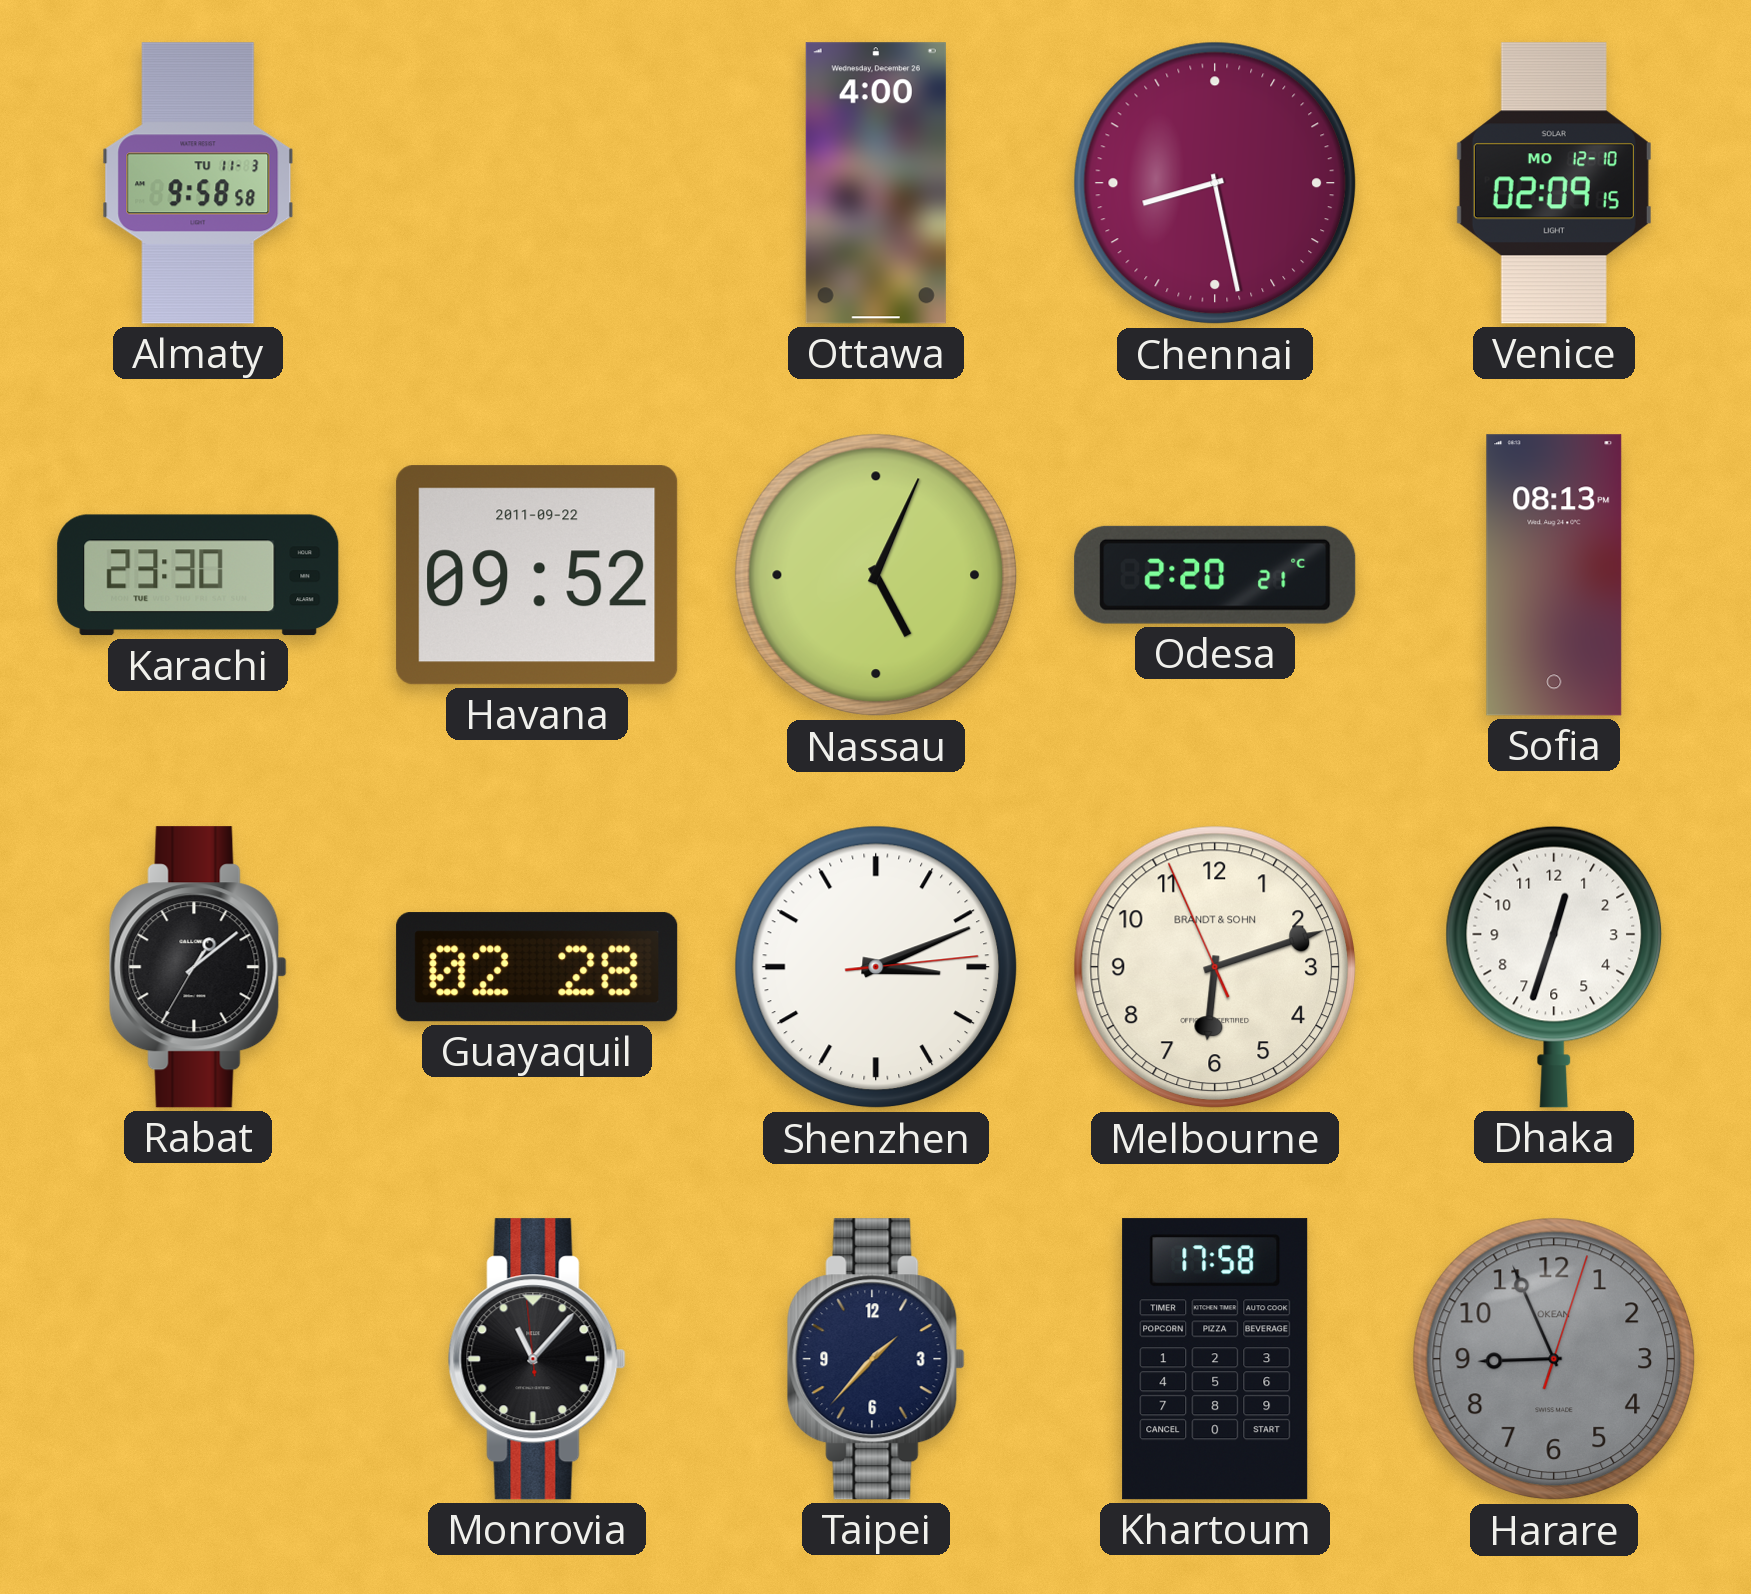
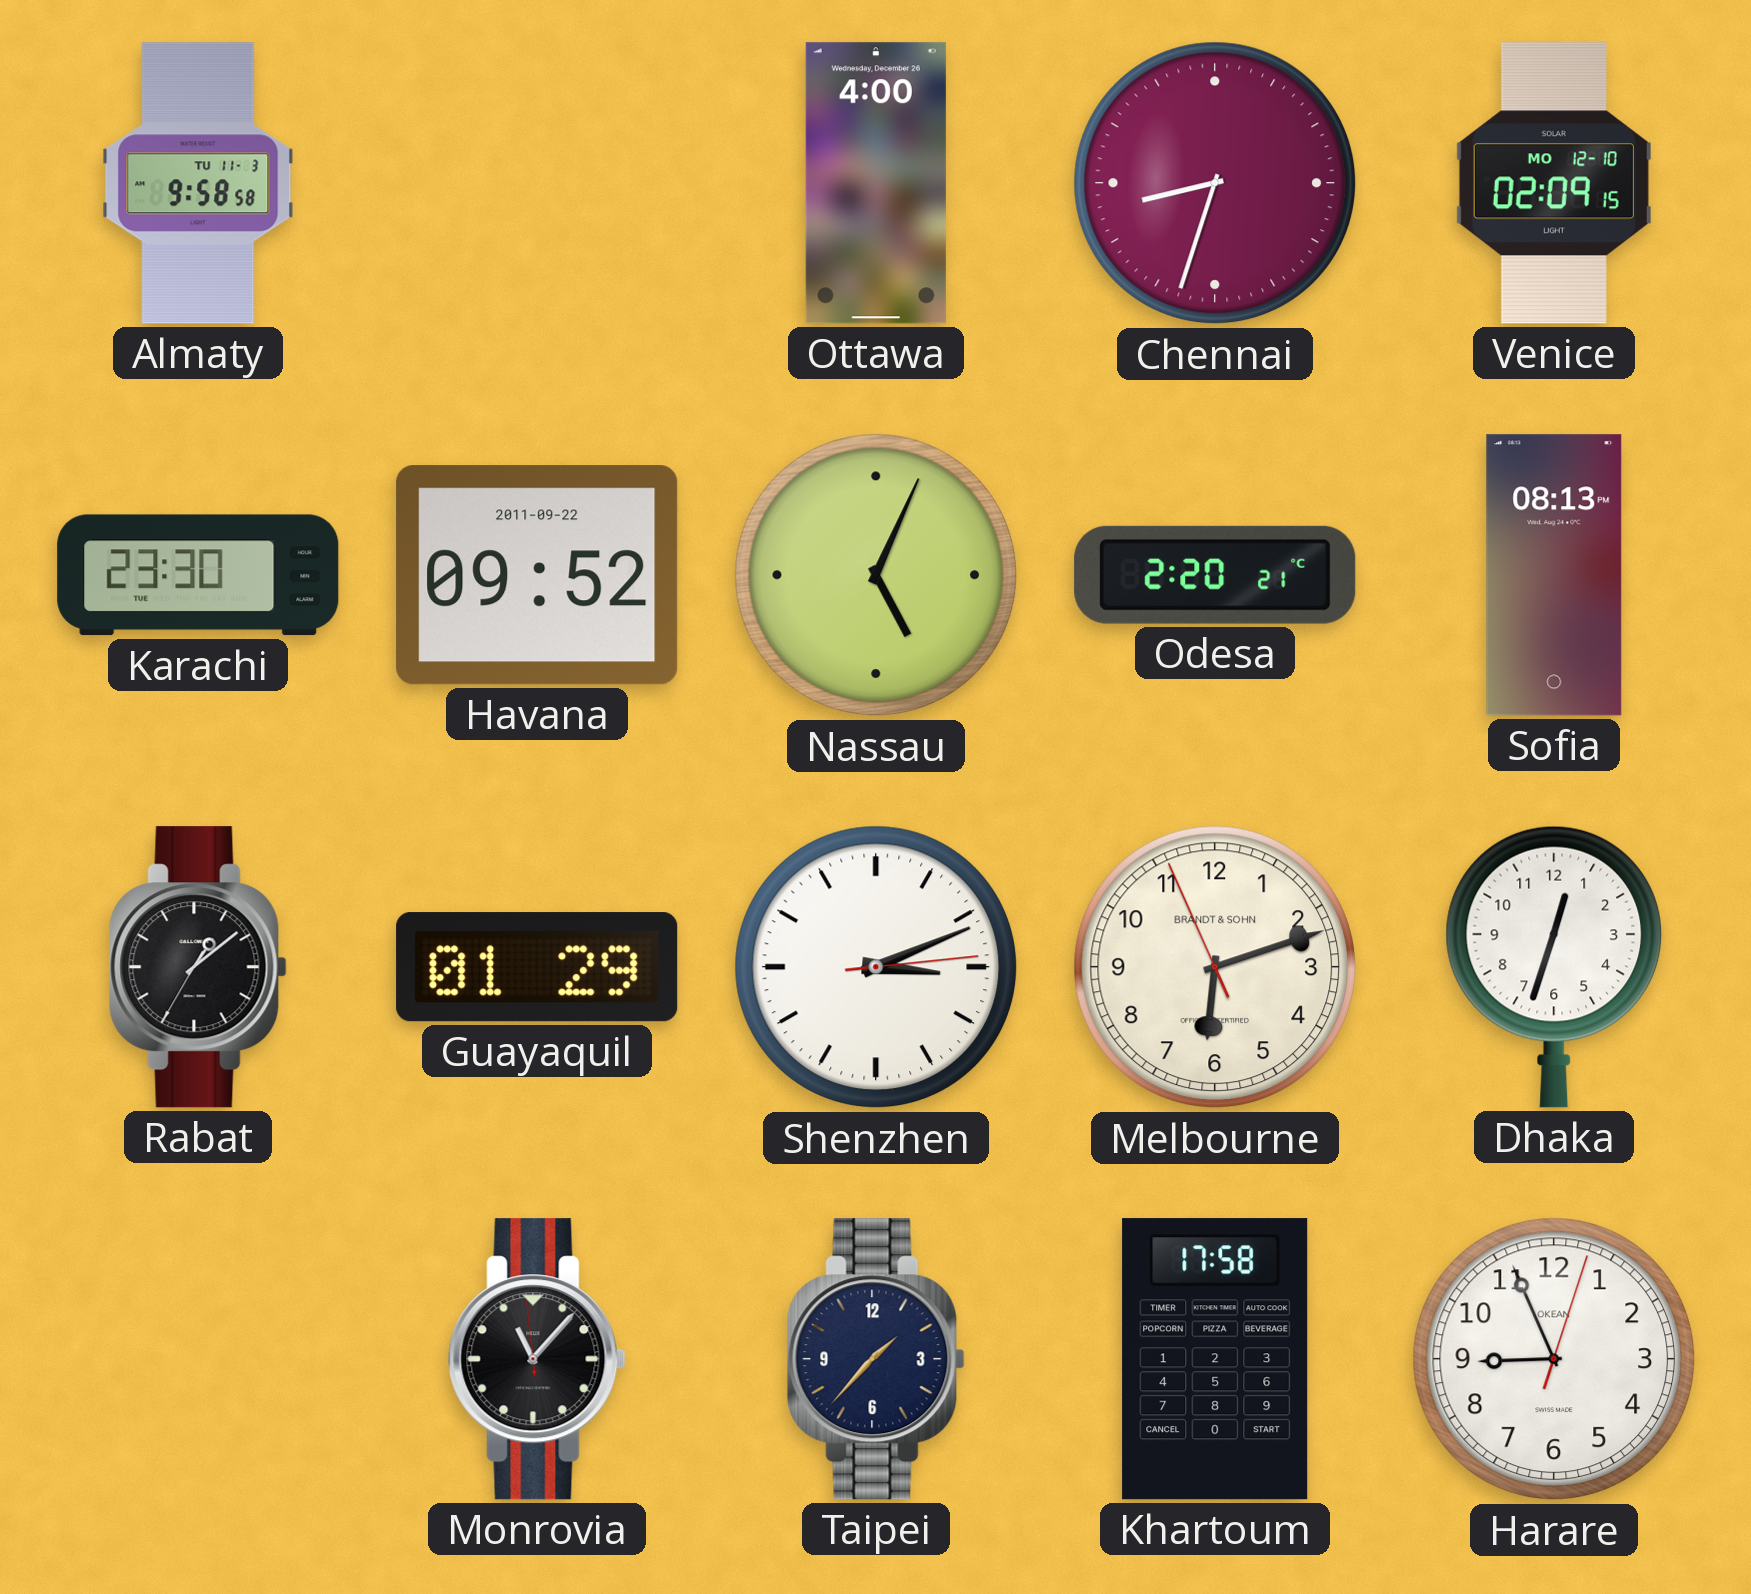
Chennai: 8:28 -> 8:33 (1215, 183)
Guayaquil: 02:28 -> 01:29 (537, 967)
Harare dial: grey -> white (1554, 1359)
